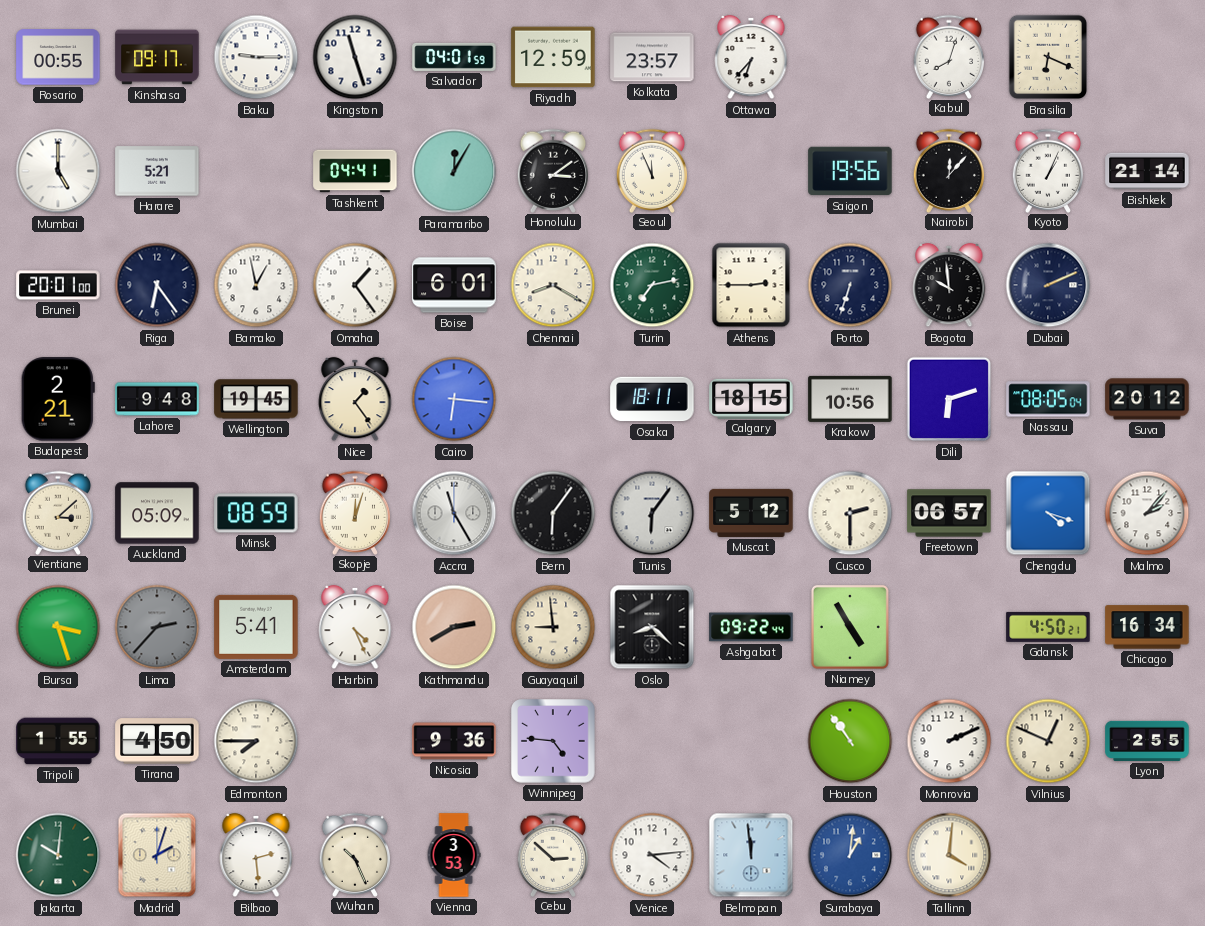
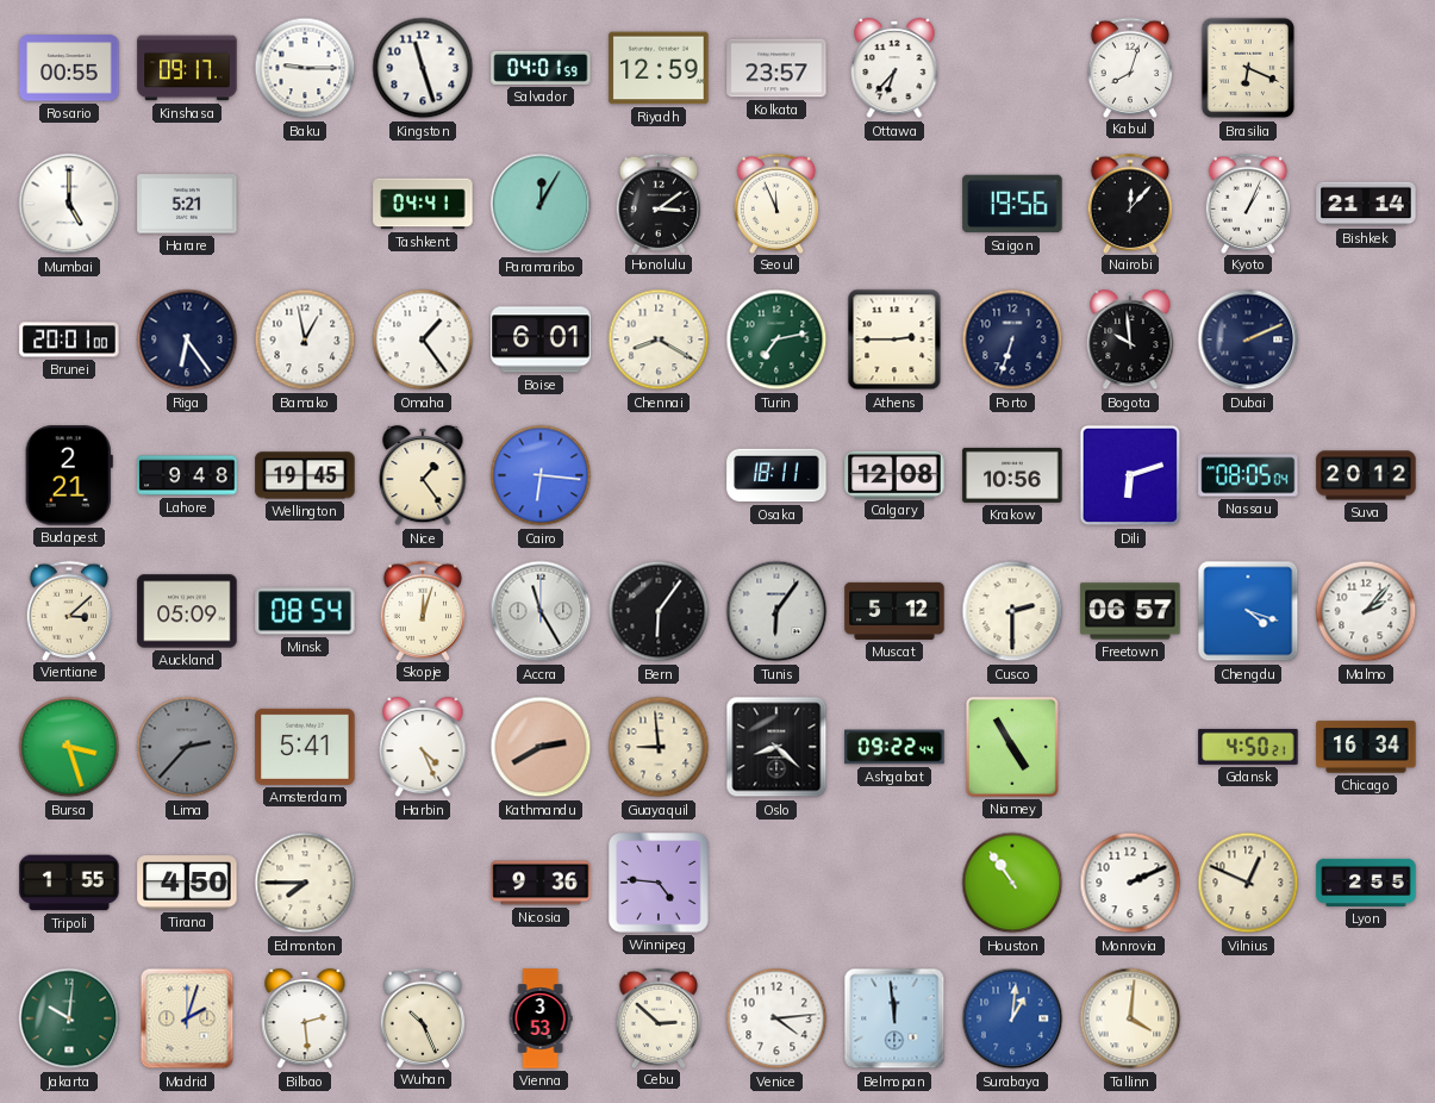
Calgary: 18:15 -> 12:08 (894, 474)
Minsk: 08:59 -> 08:54 (305, 611)
